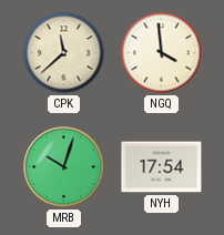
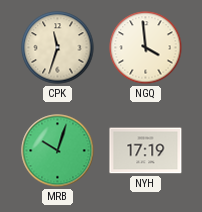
CPK: 11:38 -> 11:33 (58, 48)
NYH: 17:54 -> 17:19 (146, 151)
